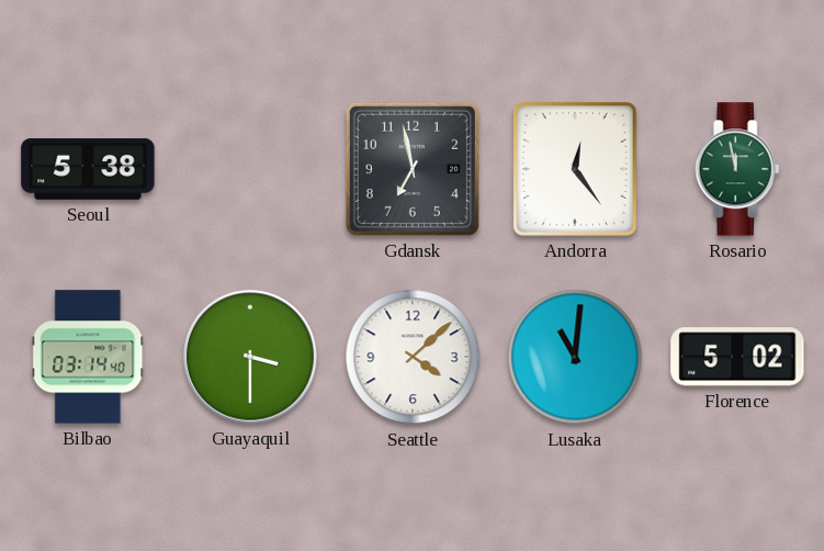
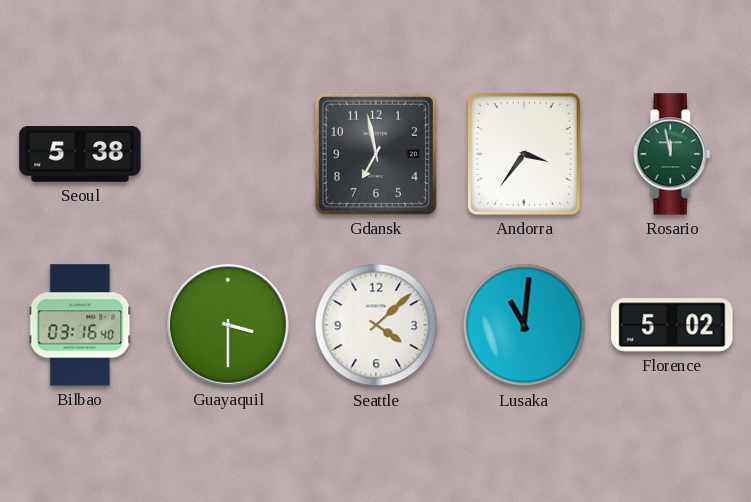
Andorra: 12:24 -> 3:36 (524, 154)
Bilbao: 03:14 -> 03:16 (80, 325)
